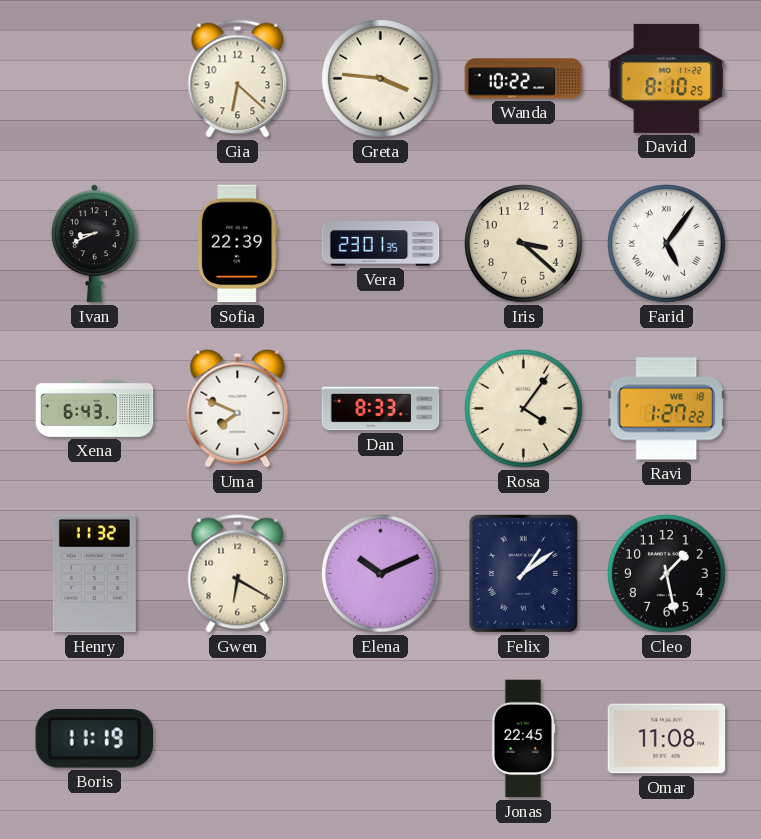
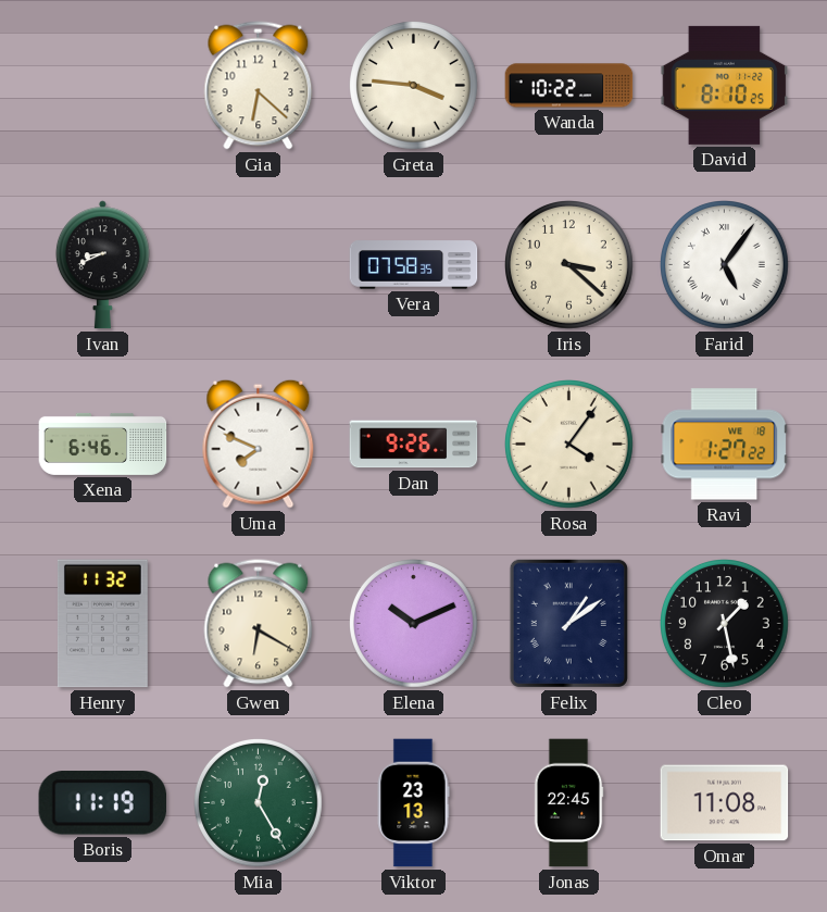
Sofia: 22:39 -> none (238, 244)
Vera: 23:01 -> 07:58 (414, 265)
Xena: 6:43 -> 6:46 (103, 443)
Dan: 8:33 -> 9:26 (414, 445)
Mia: none -> 12:25 (259, 803)
Viktor: none -> 23:13 (413, 803)
